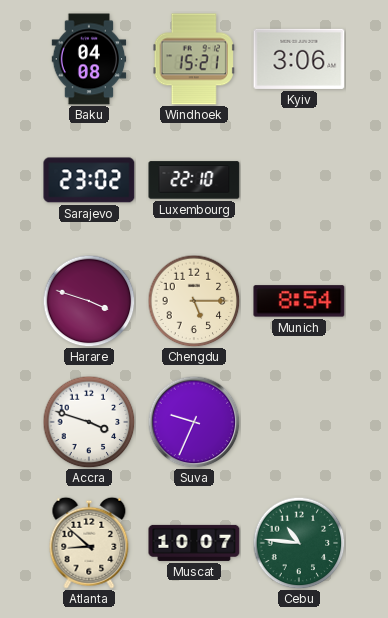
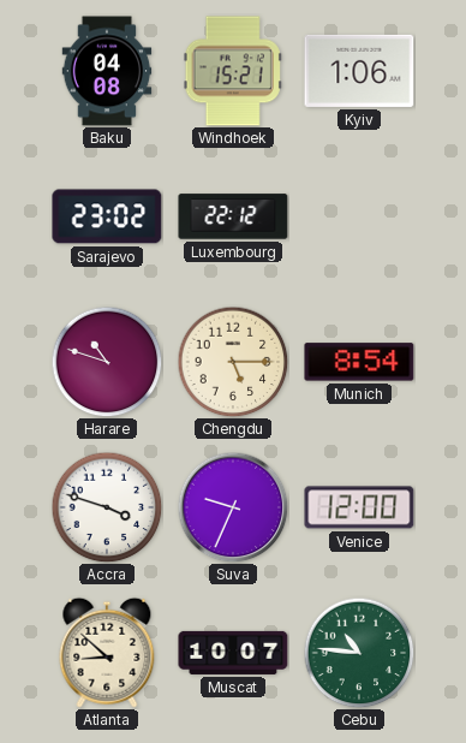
Kyiv: 3:06 -> 1:06 (359, 71)
Luxembourg: 22:10 -> 22:12 (233, 216)
Harare: 3:48 -> 10:48 (107, 362)
Venice: none -> 12:00 (359, 507)
